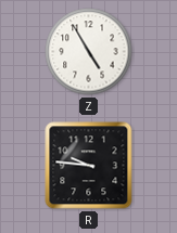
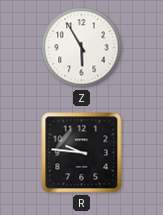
Z: 4:55 -> 5:55 (82, 48)
